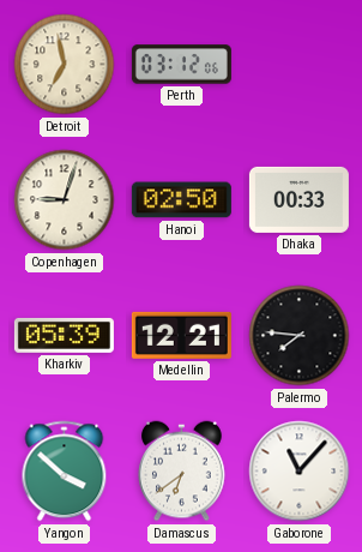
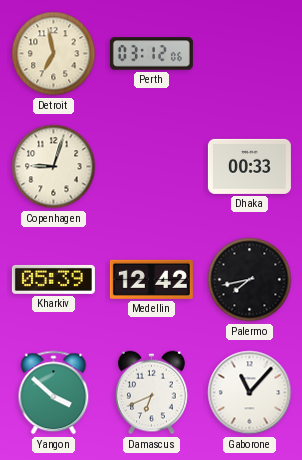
Hanoi: 02:50 -> none (181, 200)
Medellin: 12:21 -> 12:42 (151, 279)
Palermo: 7:46 -> 7:43 (250, 280)
Damascus: 6:39 -> 6:41 (152, 393)
